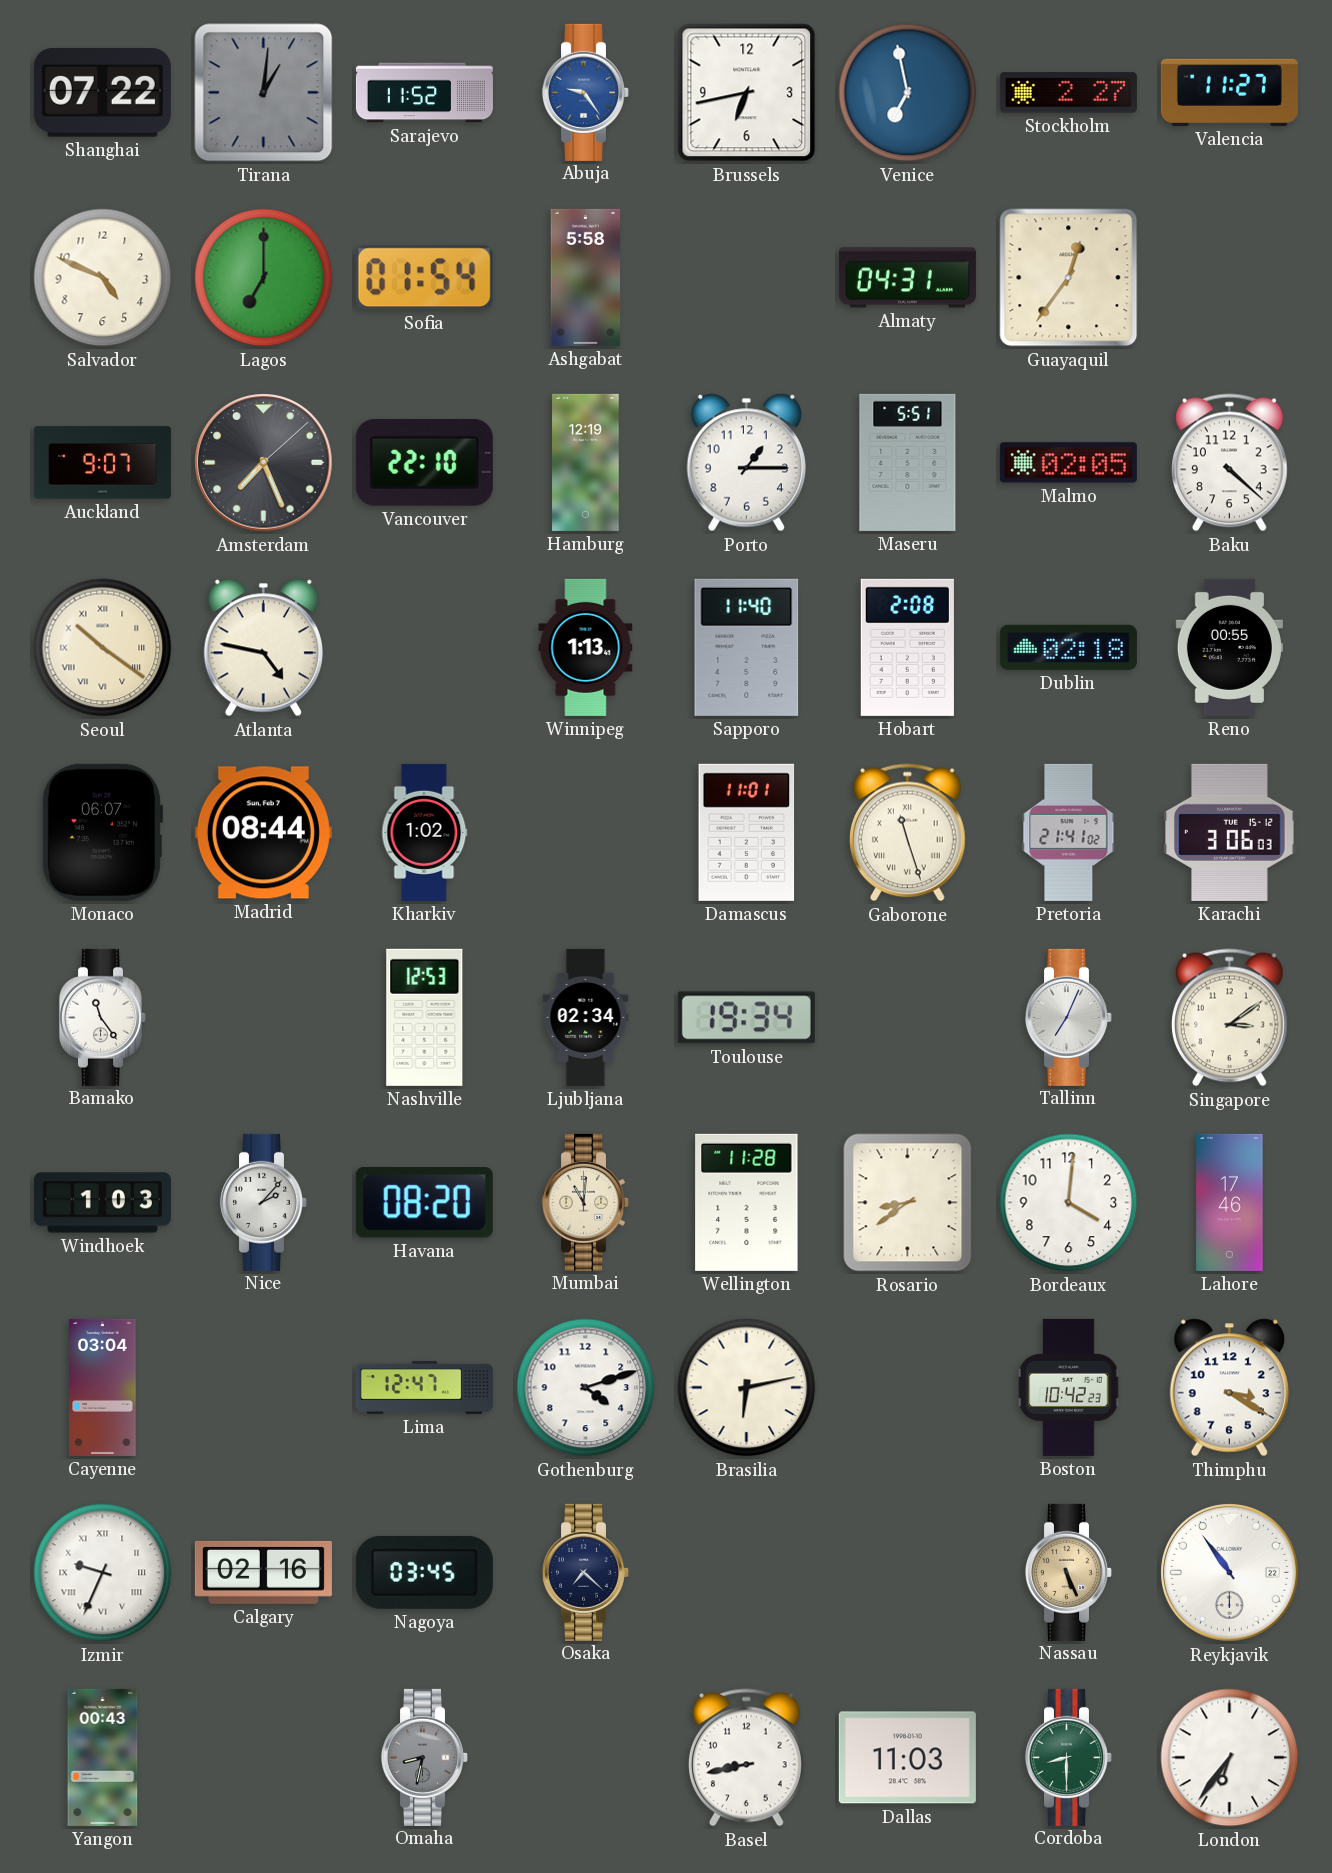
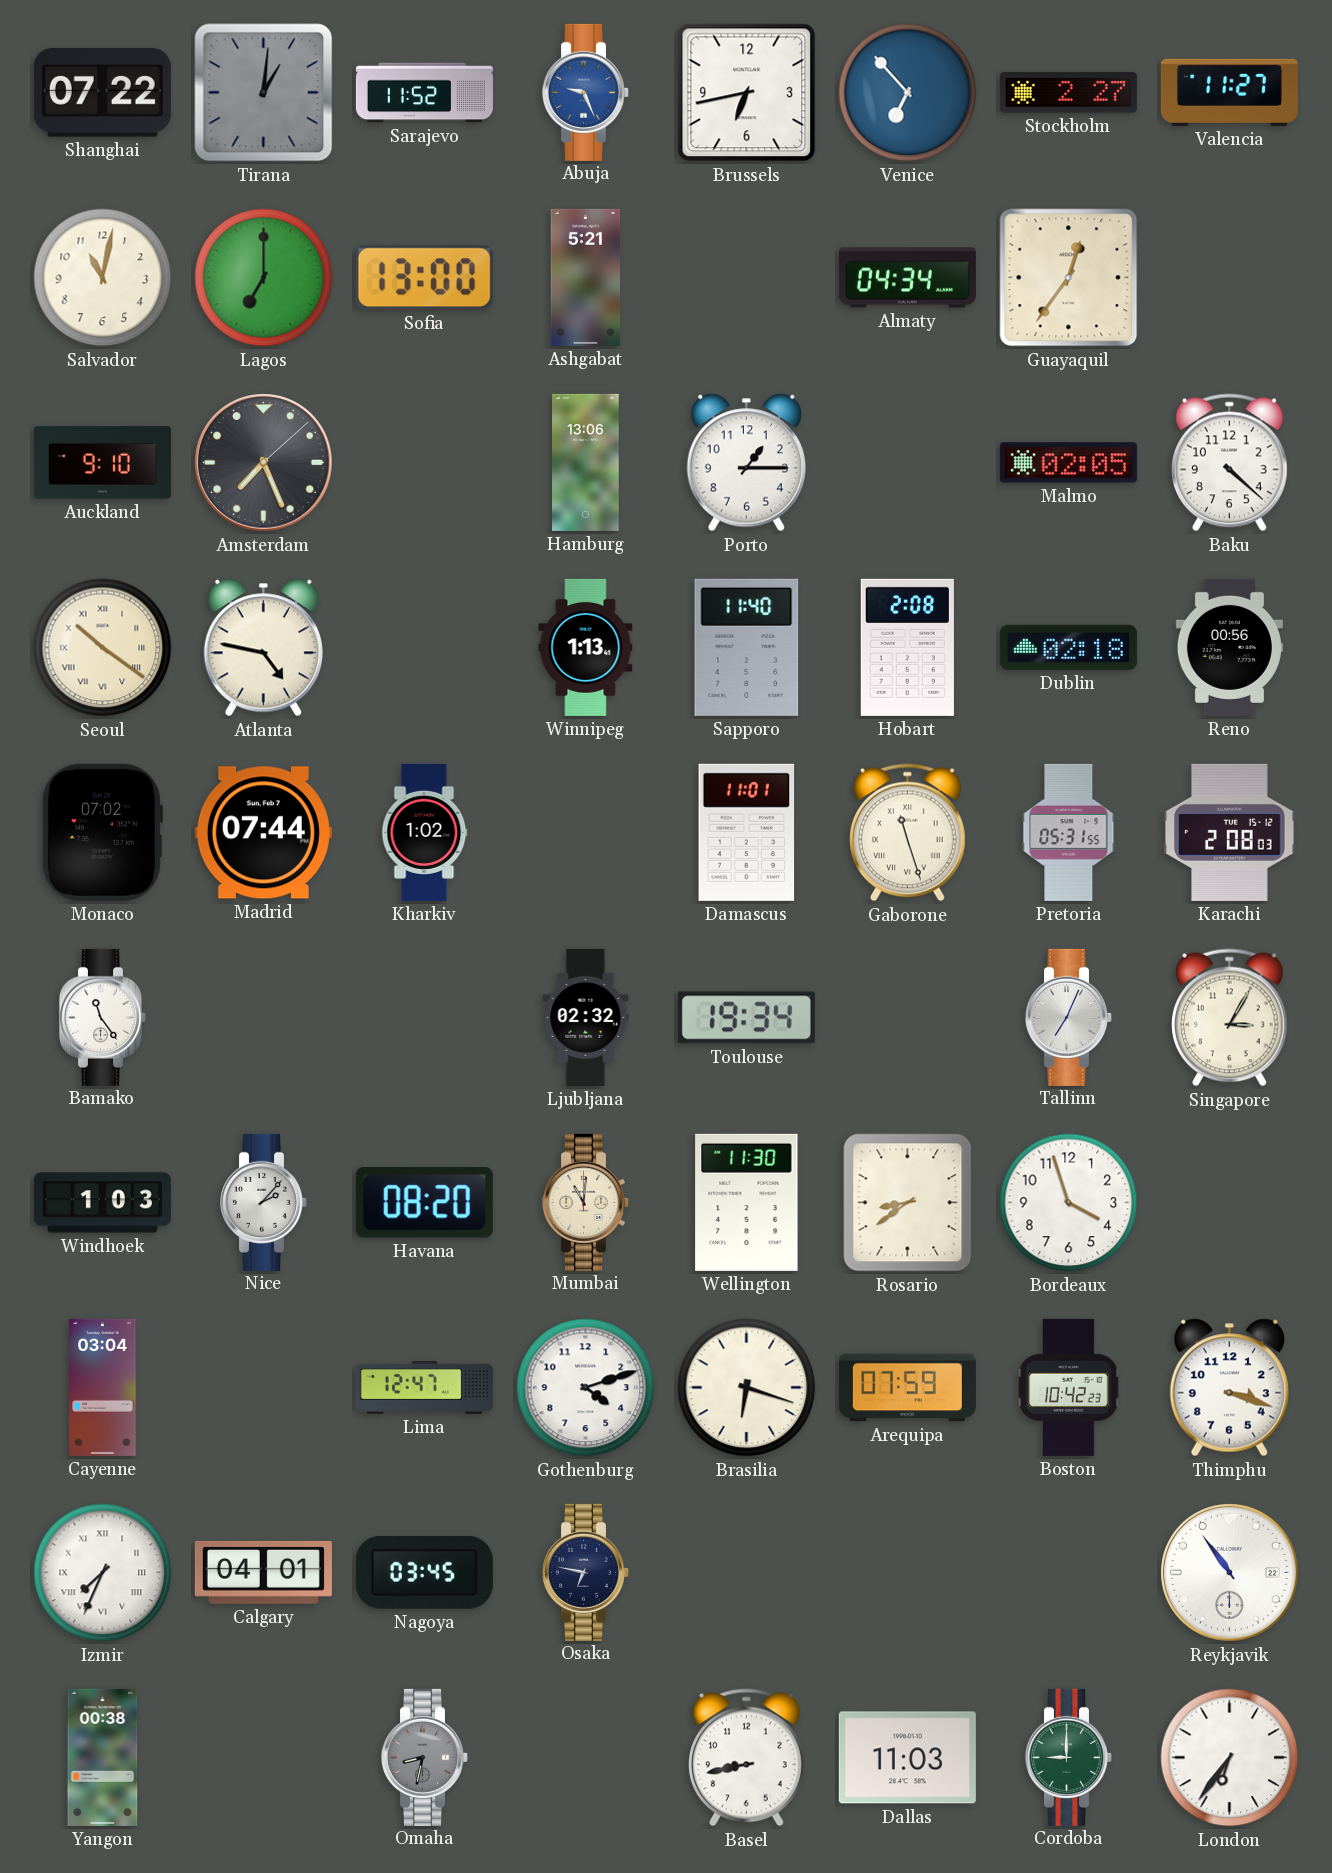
Abuja: 9:24 -> 9:26 (585, 92)
Venice: 6:58 -> 6:53 (908, 93)
Salvador: 4:49 -> 11:02 (103, 278)
Sofia: 01:54 -> 13:00 (424, 278)
Ashgabat: 5:58 -> 5:21 (586, 277)
Almaty: 04:31 -> 04:34 (907, 278)
Auckland: 9:07 -> 9:10 (102, 463)
Vancouver: 22:10 -> none (424, 462)
Hamburg: 12:19 -> 13:06 (586, 462)
Maseru: 5:51 -> none (908, 462)
Reno: 00:55 -> 00:56 (1229, 647)
Monaco: 06:07 -> 07:02 (102, 832)
Madrid: 08:44 -> 07:44 (263, 833)
Pretoria: 21:41 -> 05:31 (1069, 832)
Karachi: 3:06 -> 2:08 (1230, 832)
Nashville: 12:53 -> none (425, 1017)
Ljubljana: 02:34 -> 02:32 (586, 1017)
Singapore: 3:09 -> 3:05 (1230, 1018)
Wellington: 11:28 -> 11:30 (747, 1202)
Bordeaux: 4:01 -> 3:57 (1069, 1203)
Lahore: 17:46 -> none (1230, 1202)
Brasilia: 6:13 -> 6:18 (747, 1388)
Arequipa: none -> 07:59 (907, 1388)
Thimphu: 3:20 -> 3:18 (1229, 1388)
Izmir: 9:34 -> 7:34 (103, 1573)
Calgary: 02:16 -> 04:01 (263, 1572)
Osaka: 7:22 -> 6:47 (585, 1572)
Nassau: 5:26 -> none (1068, 1572)
Yangon: 00:43 -> 00:38 (103, 1757)
Cordoba: 8:30 -> 9:00 (1068, 1757)
